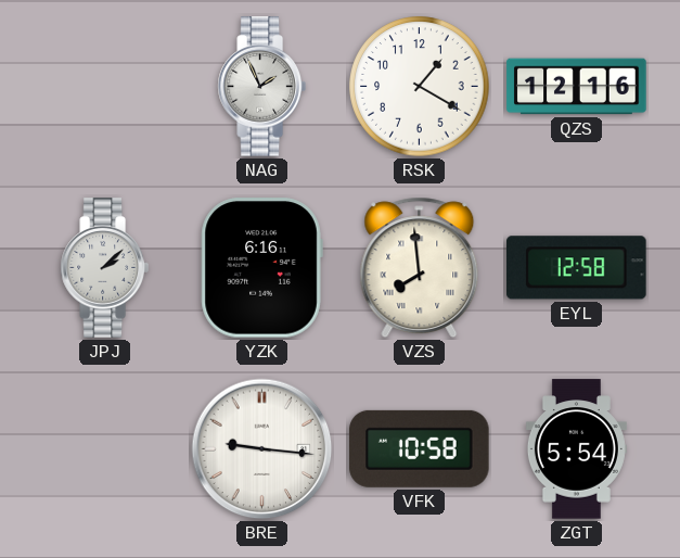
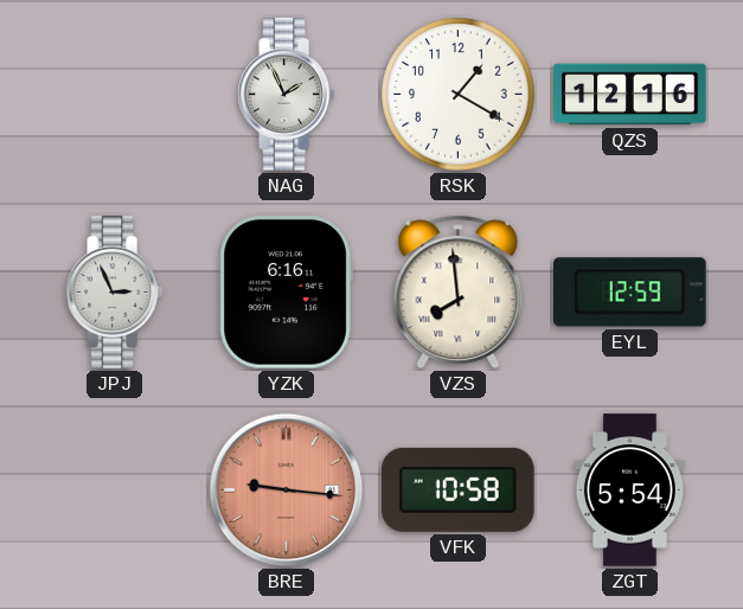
JPJ: 2:08 -> 2:56 (114, 293)
EYL: 12:58 -> 12:59 (630, 293)
BRE dial: white -> salmon (287, 491)
